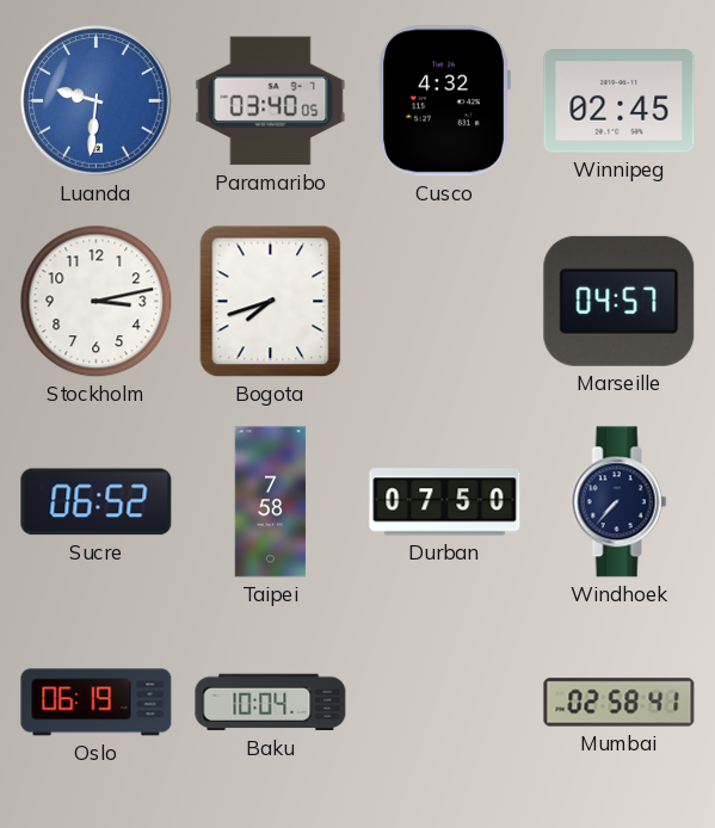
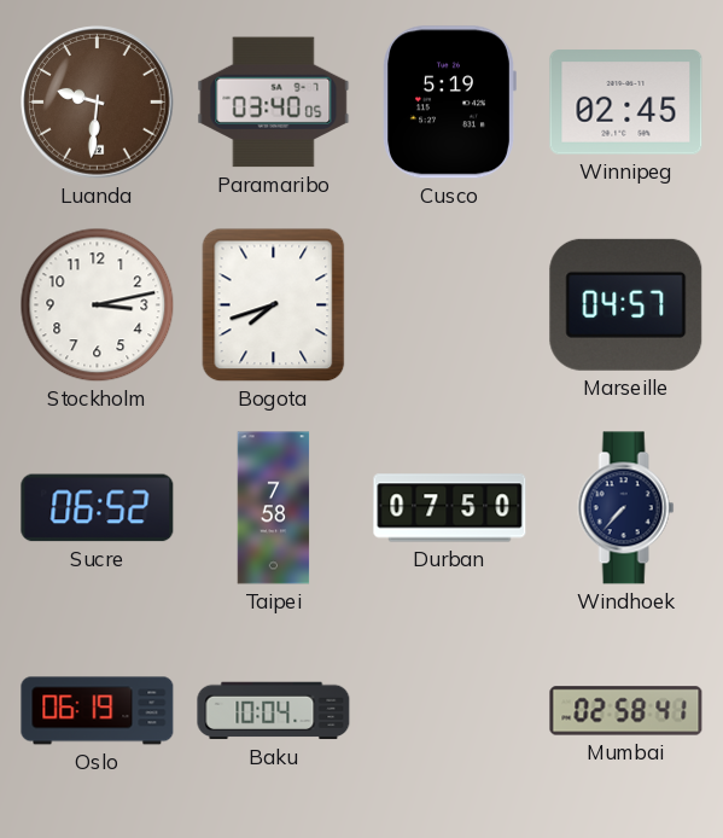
Luanda dial: blue -> brown (98, 103)
Cusco: 4:32 -> 5:19 (449, 103)
